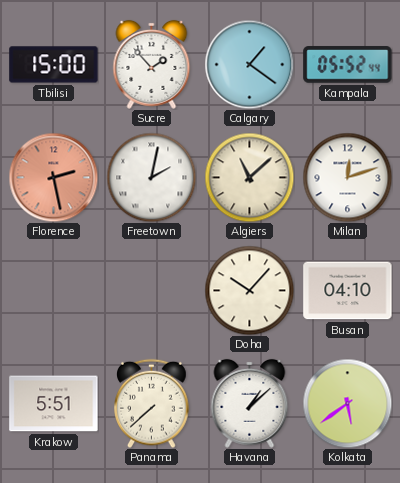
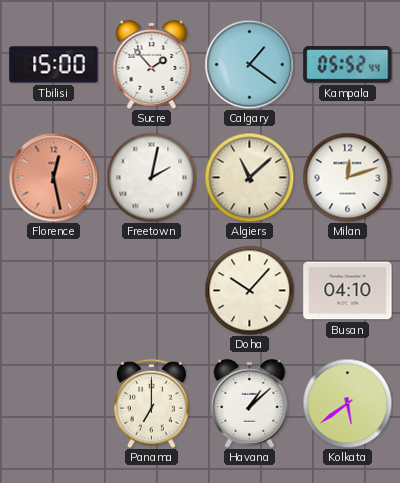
Florence: 2:28 -> 12:28 (53, 177)
Krakow: 5:51 -> none (54, 404)
Panama: 7:38 -> 7:00 (152, 403)
